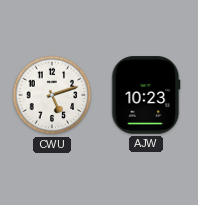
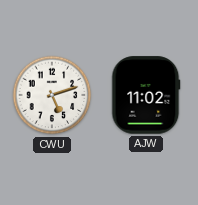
AJW: 10:23 -> 11:02 (146, 95)
